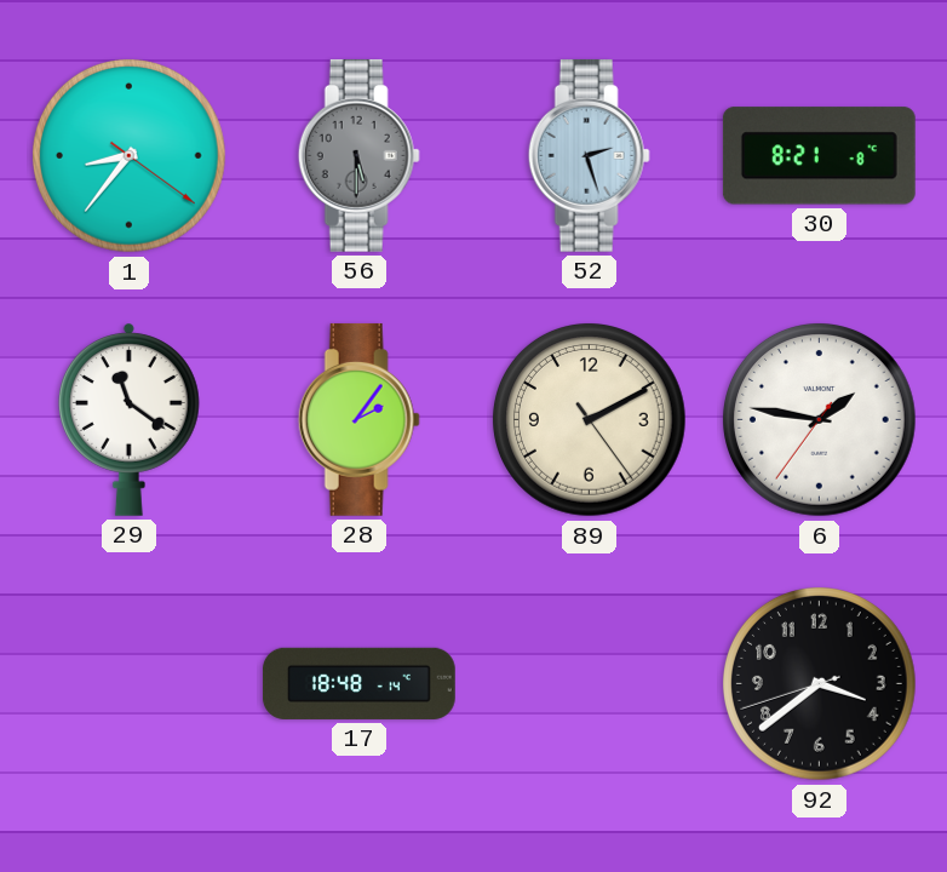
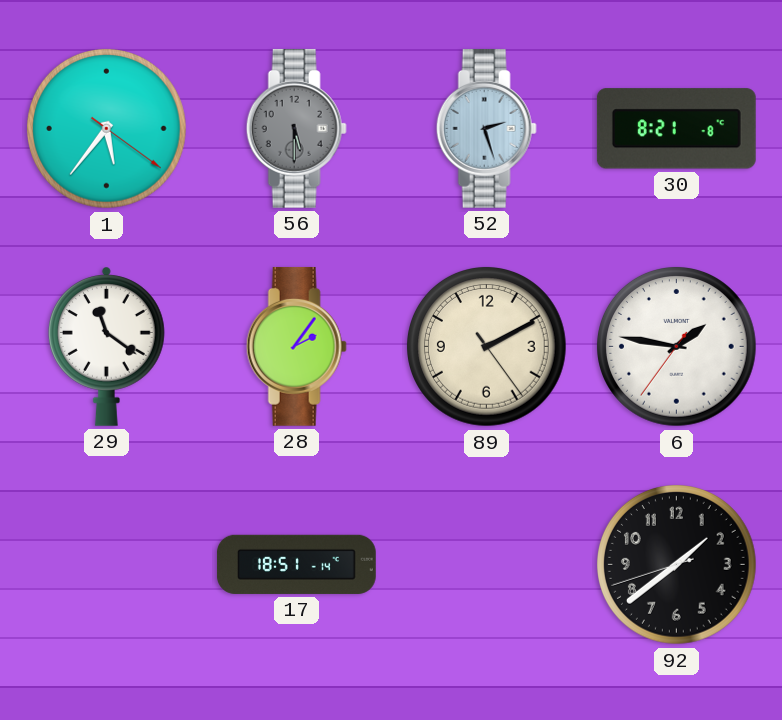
1: 8:36 -> 5:36 (107, 129)
17: 18:48 -> 18:51 (296, 564)
92: 3:38 -> 1:38 (677, 565)
